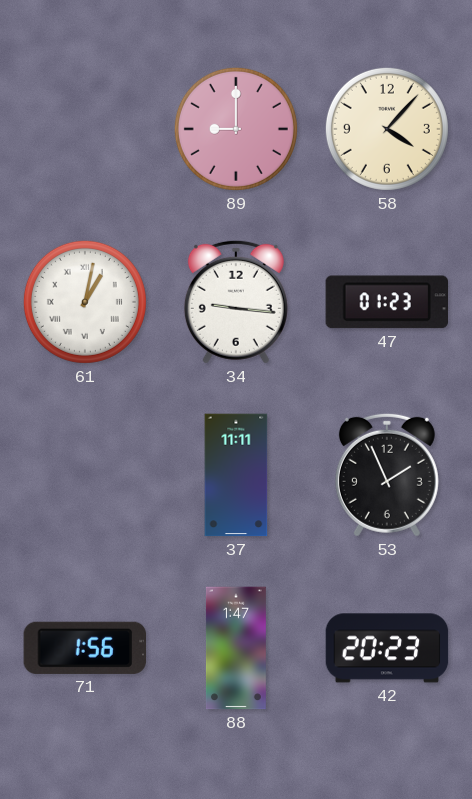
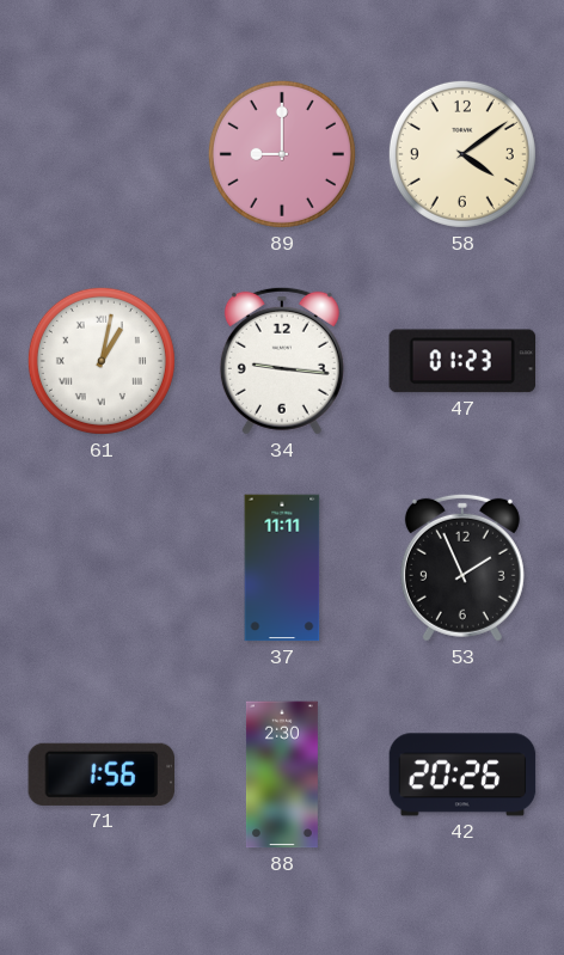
58: 4:07 -> 4:09 (462, 154)
88: 1:47 -> 2:30 (282, 775)
42: 20:23 -> 20:26 (462, 775)
